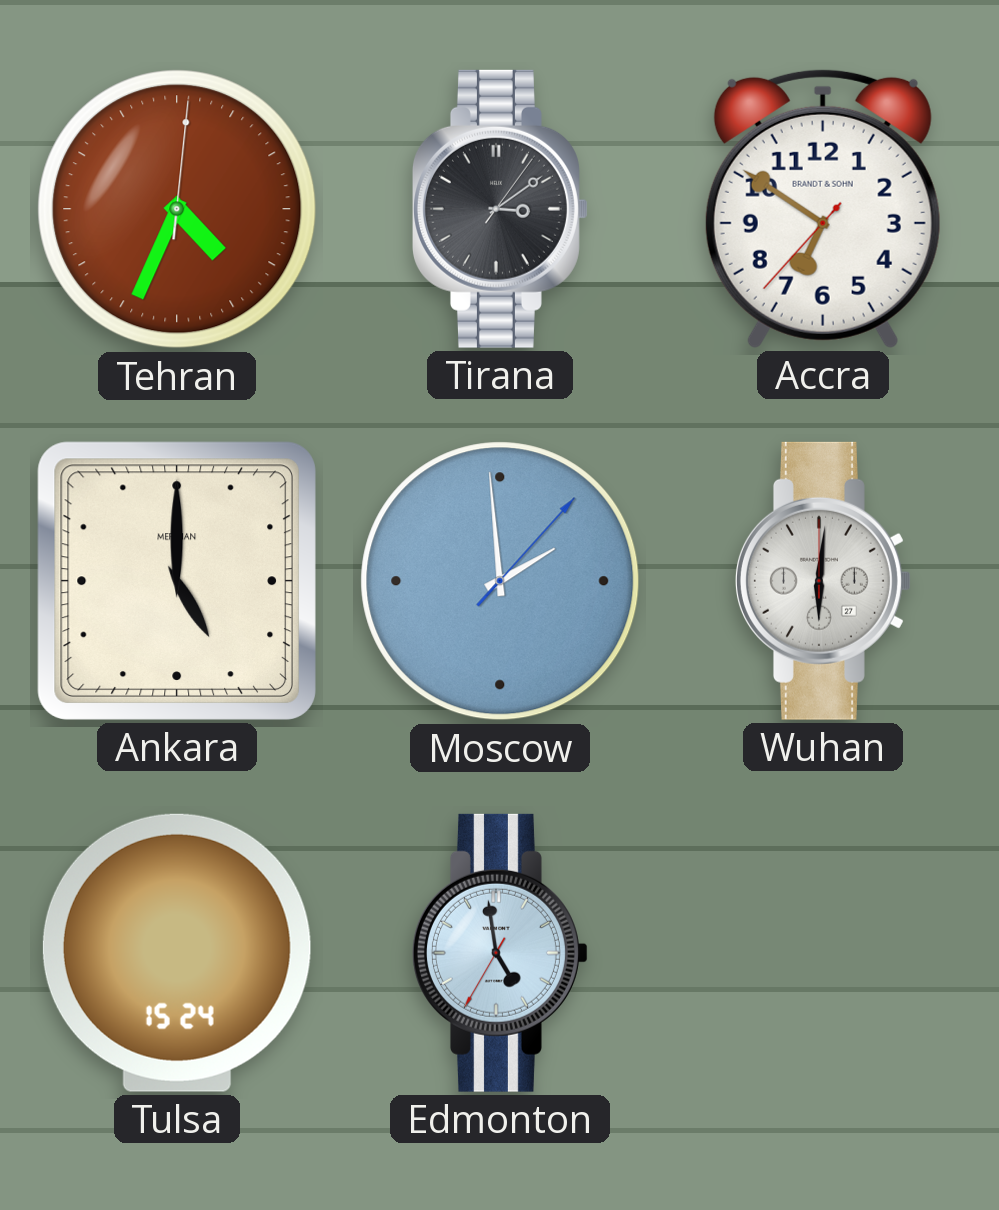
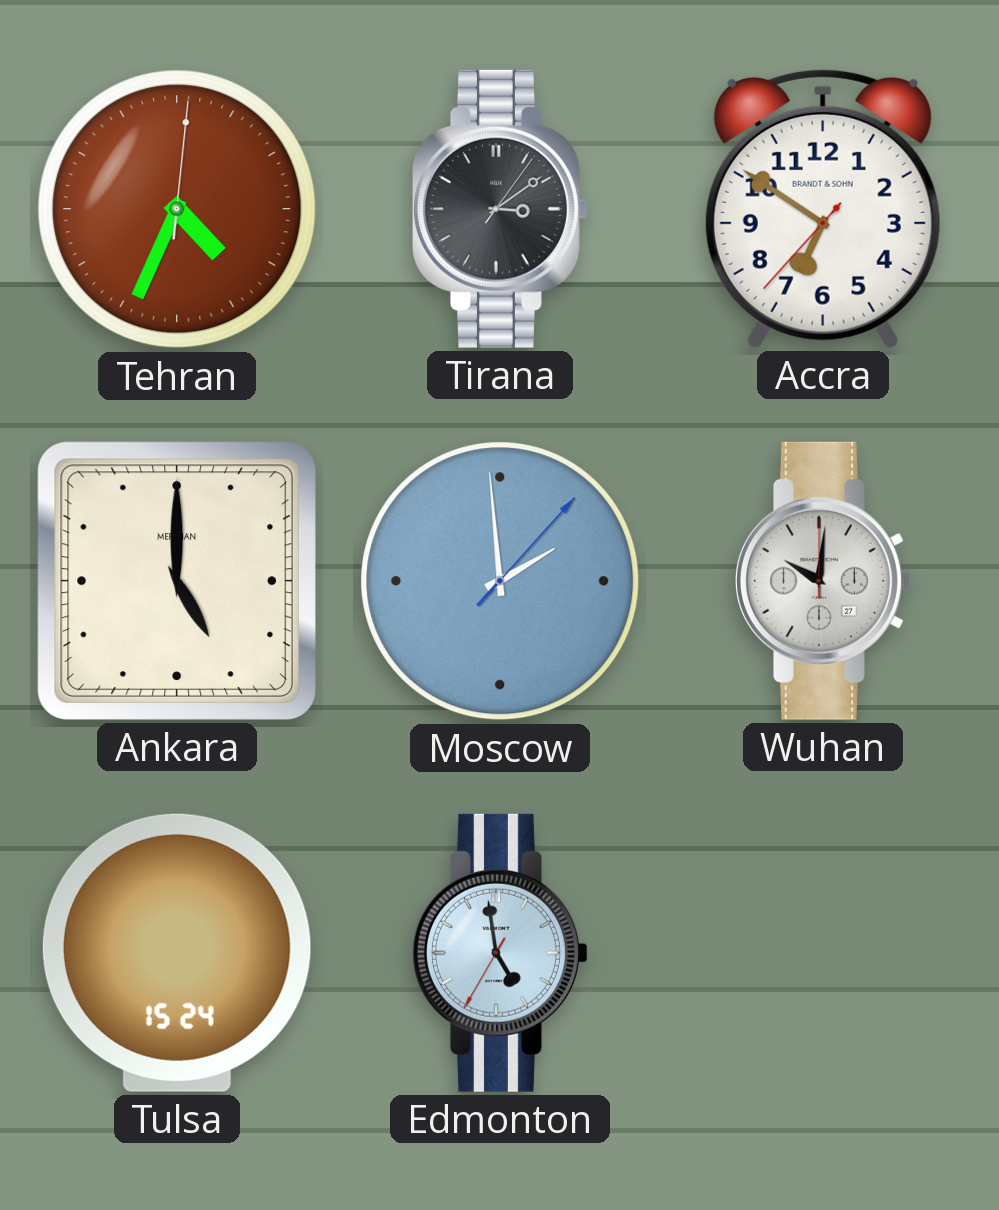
Wuhan: 6:01 -> 10:01 (824, 581)
